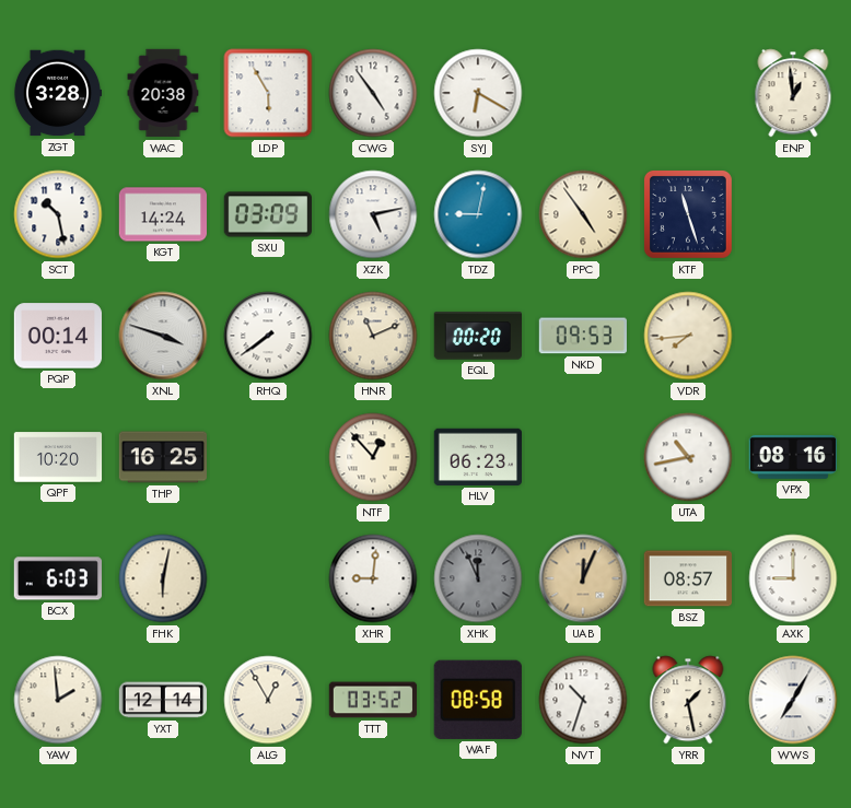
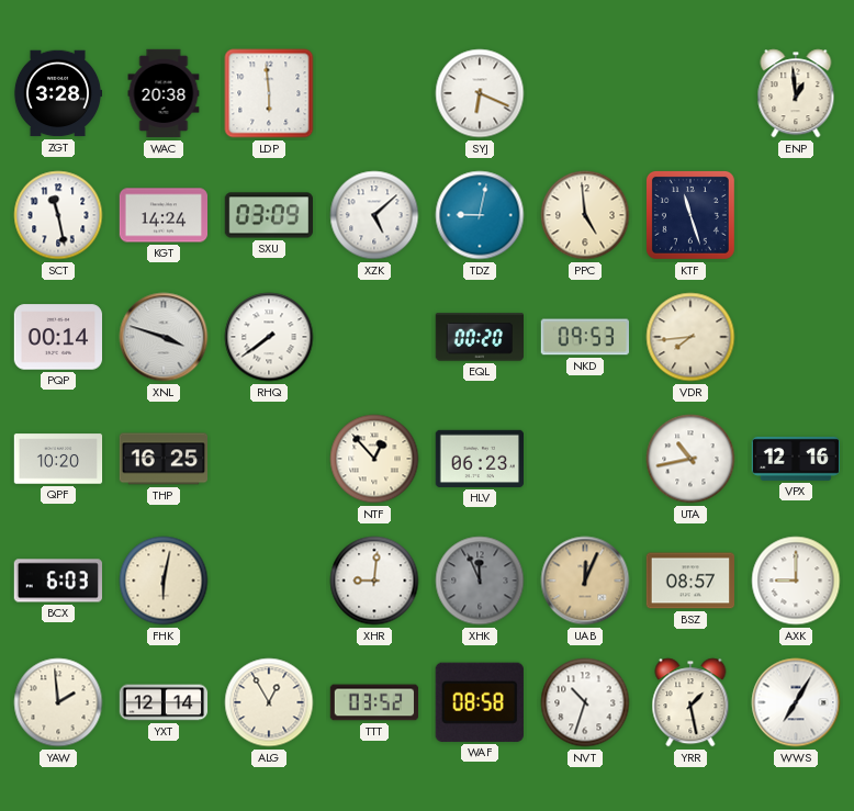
LDP: 5:55 -> 5:59 (269, 93)
CWG: 4:54 -> none (373, 93)
SYJ: 6:20 -> 6:19 (480, 93)
SCT: 10:28 -> 11:28 (58, 215)
XZK: 5:13 -> 5:08 (374, 215)
PPC: 4:54 -> 4:59 (585, 215)
HNR: 11:11 -> none (373, 336)
VPX: 08:16 -> 12:16 (795, 459)
